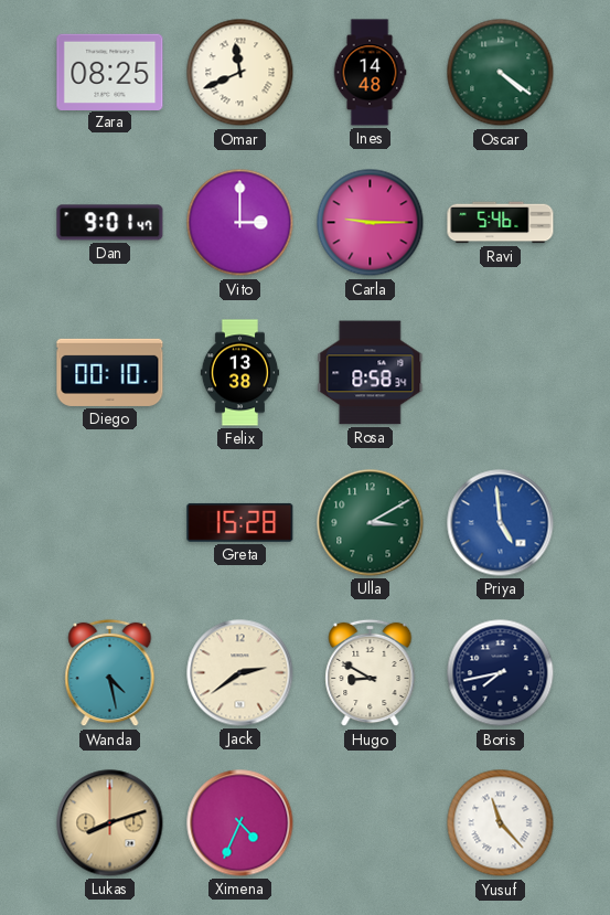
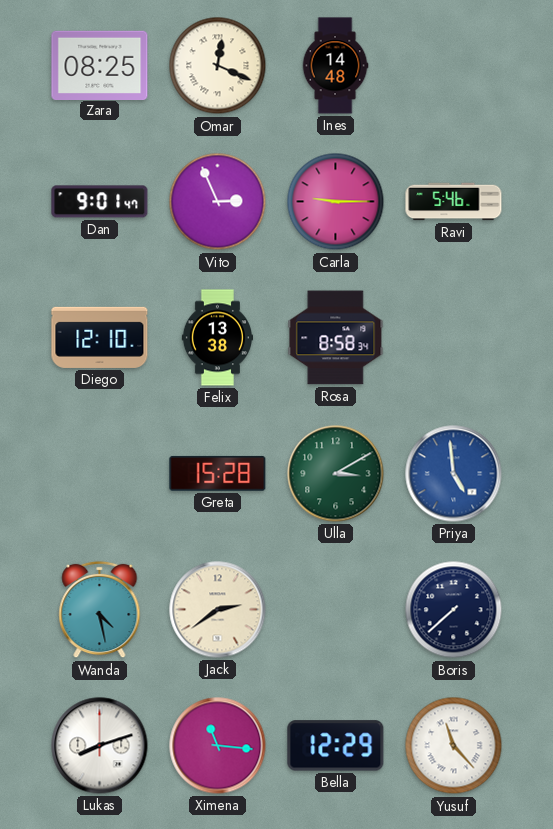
Omar: 11:41 -> 12:19 (218, 66)
Oscar: 4:21 -> none (501, 73)
Vito: 3:00 -> 2:56 (218, 202)
Diego: 00:10 -> 12:10 (100, 337)
Hugo: 8:50 -> none (371, 673)
Boris: 7:43 -> 7:38 (454, 610)
Lukas dial: champagne -> white (100, 746)
Ximena: 4:34 -> 11:16 (218, 746)
Bella: none -> 12:29 (336, 746)
